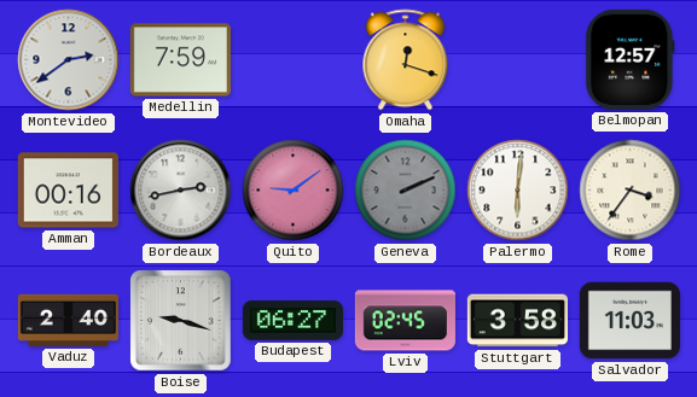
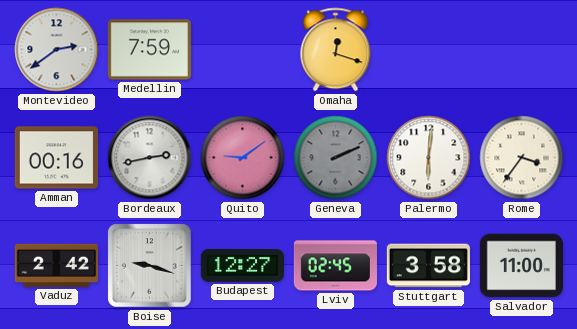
Belmopan: 12:57 -> none (631, 59)
Vaduz: 2:40 -> 2:42 (56, 265)
Budapest: 06:27 -> 12:27 (242, 266)
Salvador: 11:03 -> 11:00 (521, 266)
